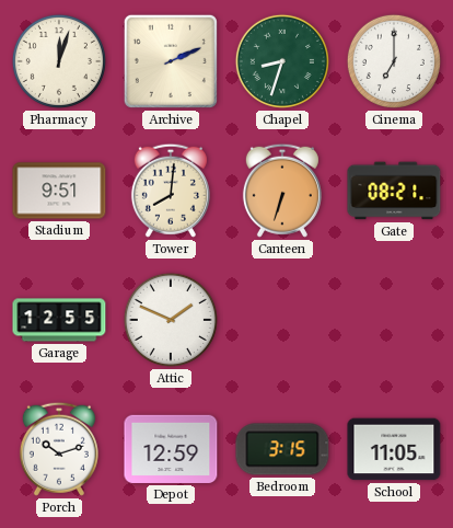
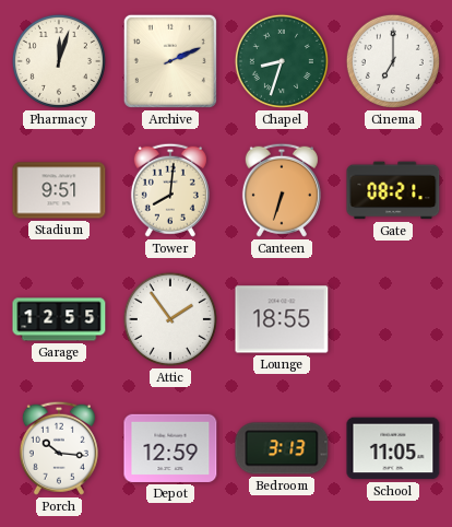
Attic: 1:49 -> 1:54 (170, 319)
Lounge: none -> 18:55 (282, 319)
Porch: 10:12 -> 10:16 (59, 448)
Bedroom: 3:15 -> 3:13 (282, 448)
